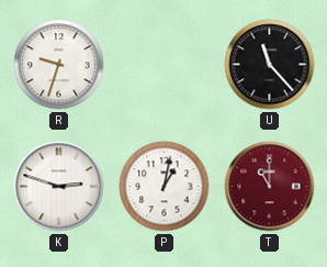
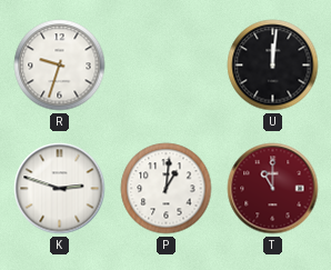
U: 11:23 -> 12:01 (273, 66)
P: 1:02 -> 1:01 (167, 189)
